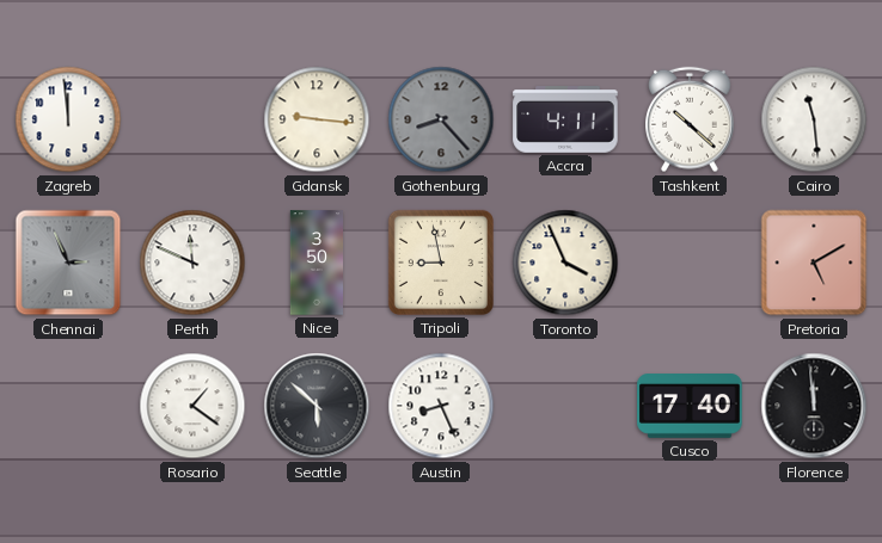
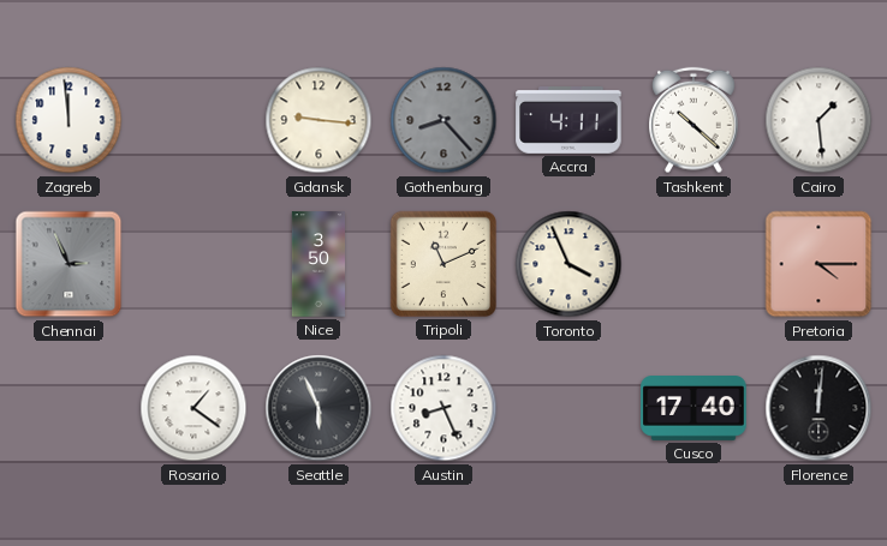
Cairo: 11:29 -> 1:29 (818, 120)
Perth: 11:49 -> none (192, 263)
Tripoli: 8:58 -> 11:11 (443, 264)
Pretoria: 5:10 -> 4:15 (818, 264)
Seattle: 5:52 -> 5:56 (319, 408)
Florence: 11:59 -> 12:01 (818, 408)
